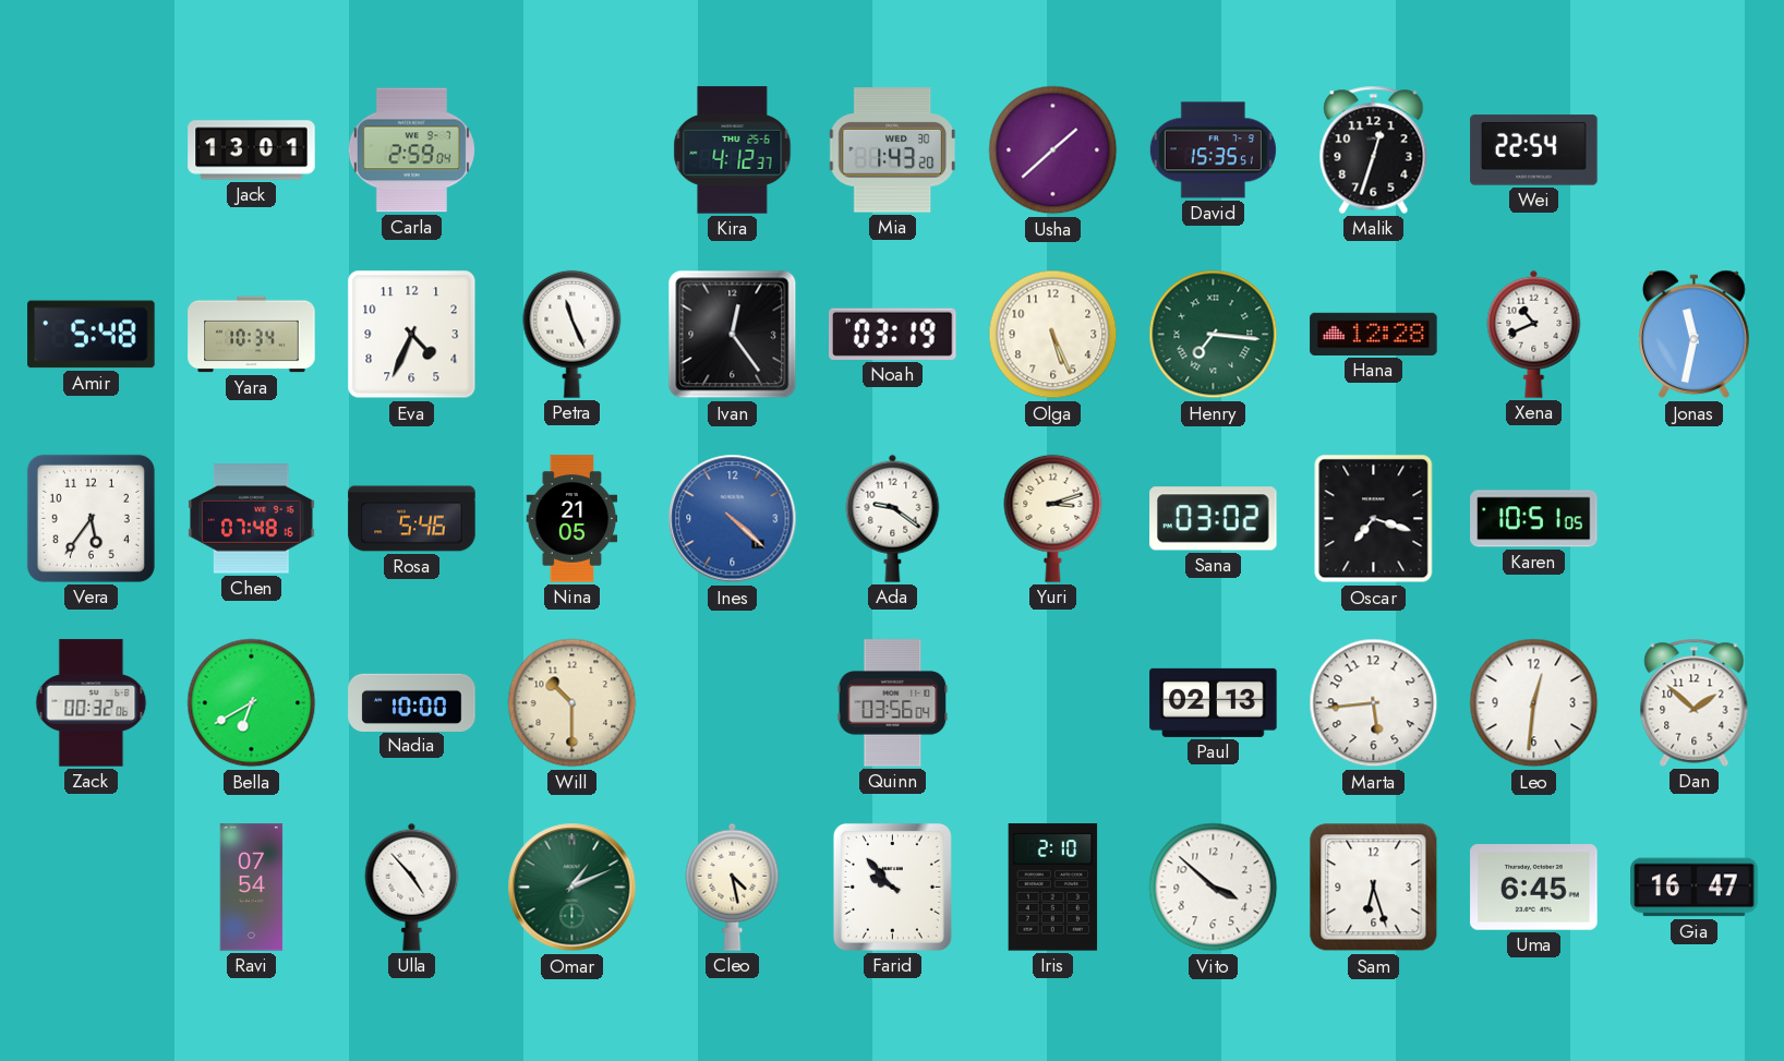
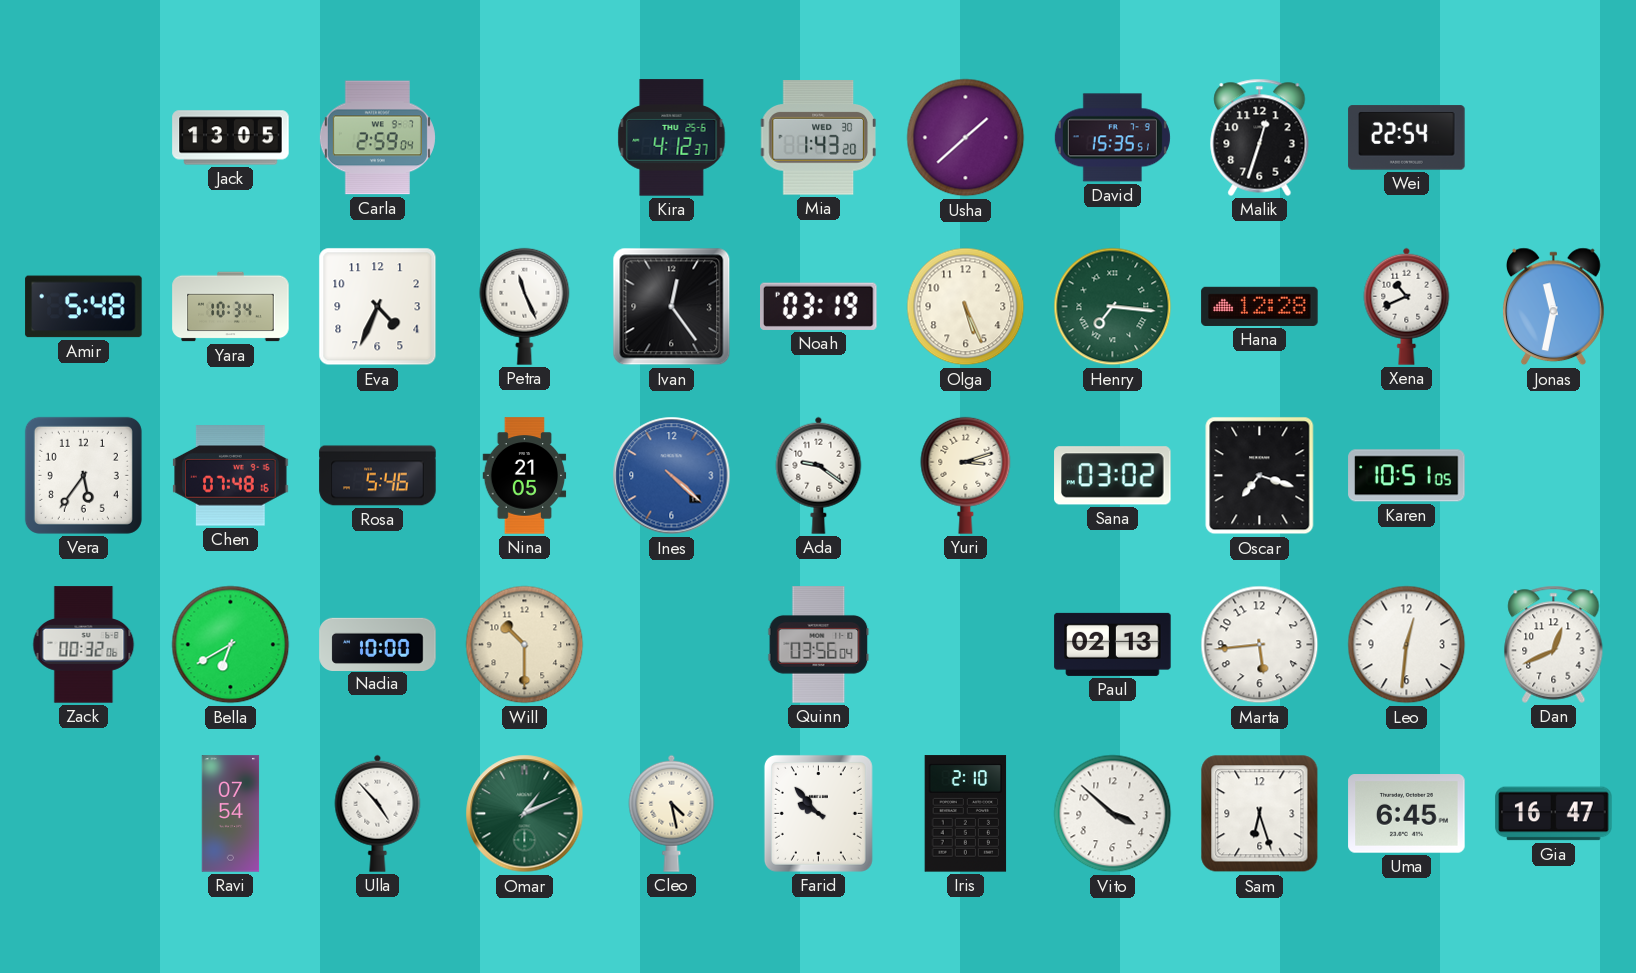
Jack: 13:01 -> 13:05 (231, 138)
Dan: 1:52 -> 12:41 (1554, 644)
